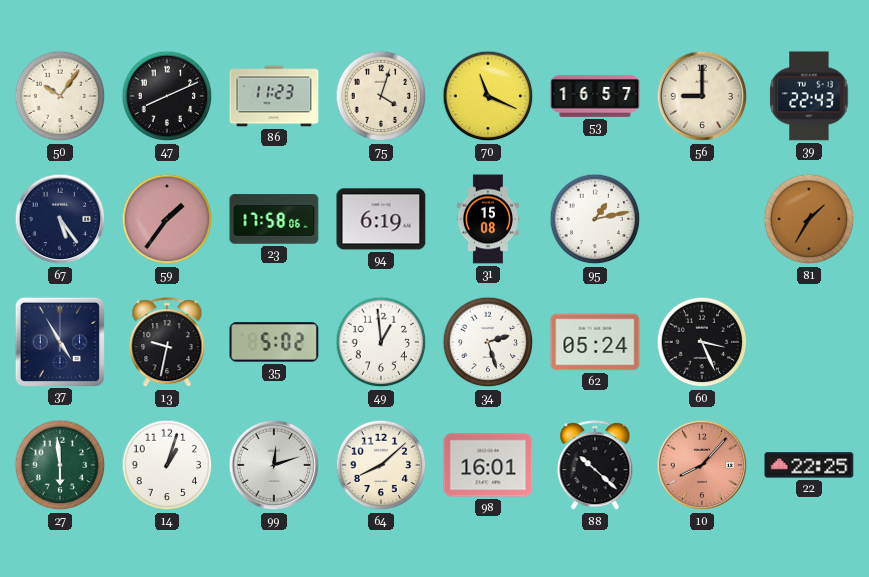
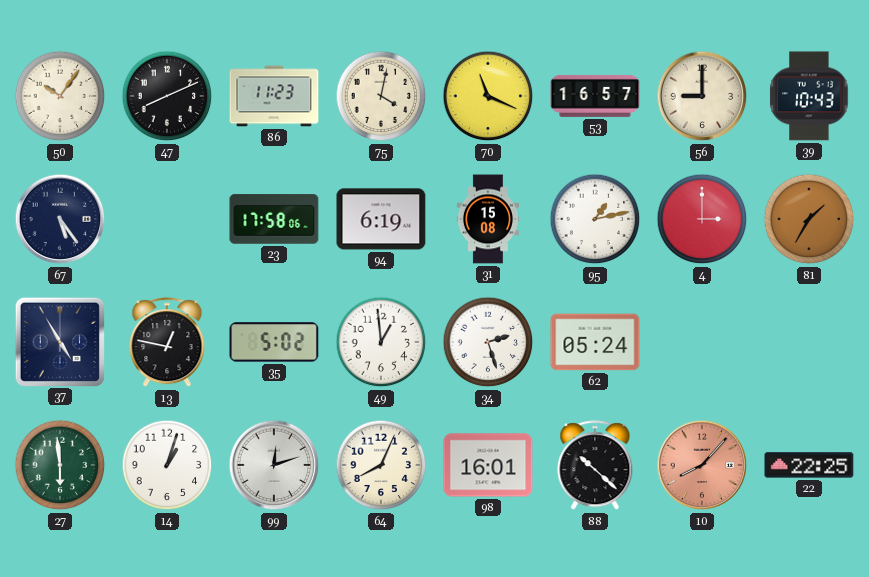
75: 4:03 -> 4:02 (381, 96)
39: 22:43 -> 10:43 (809, 96)
59: 1:36 -> none (167, 219)
4: none -> 3:00 (702, 219)
13: 9:32 -> 12:47 (167, 343)
60: 3:26 -> none (702, 342)
64: 8:08 -> 8:04 (381, 465)
